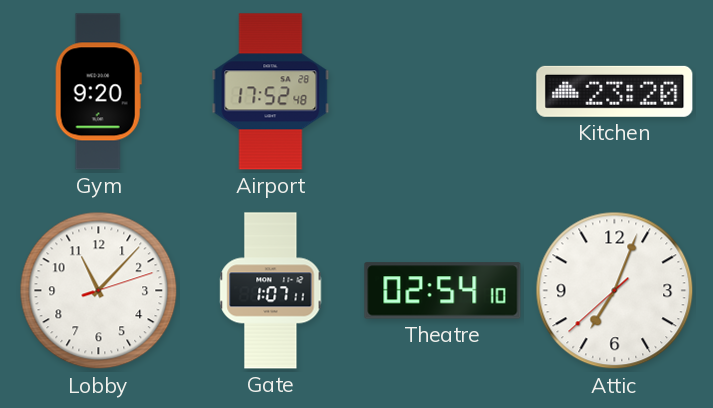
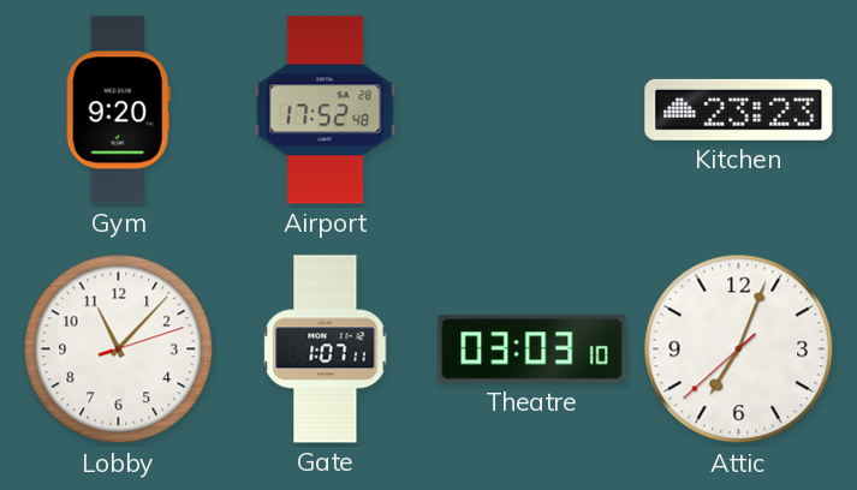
Kitchen: 23:20 -> 23:23 (739, 109)
Theatre: 02:54 -> 03:03 (532, 349)
